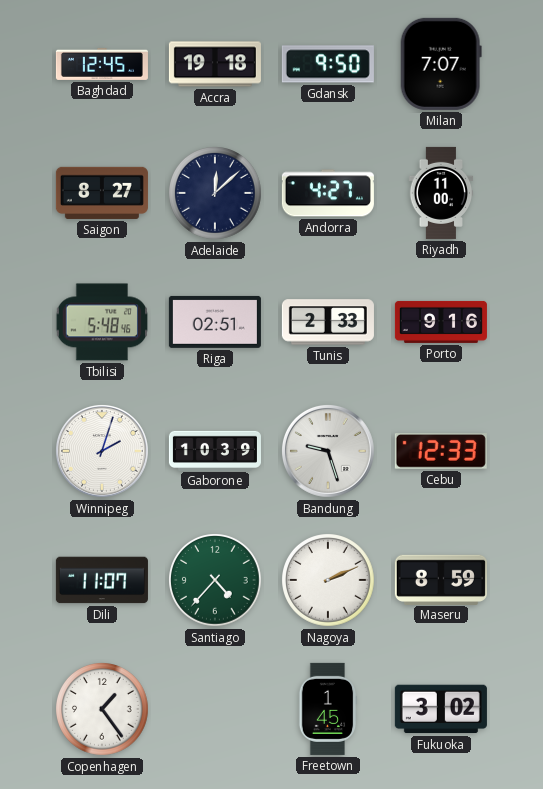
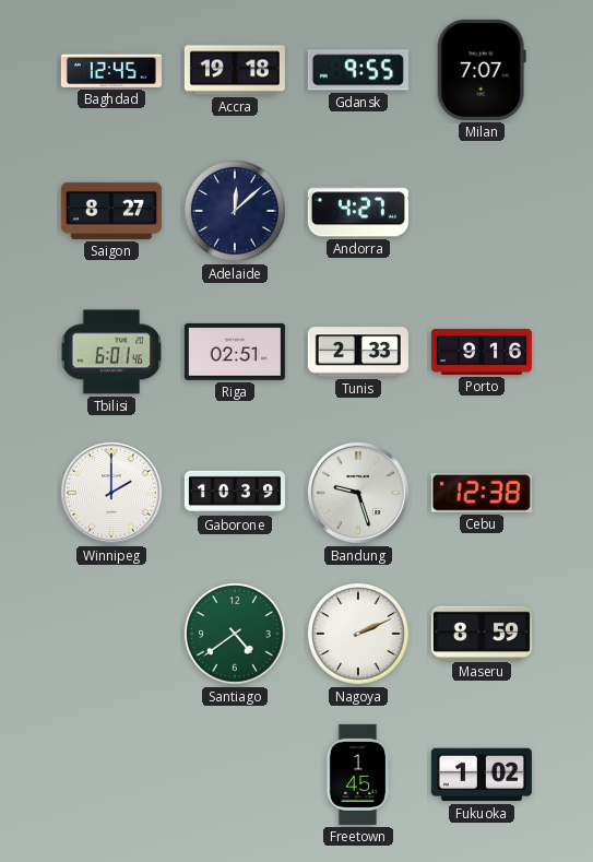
Gdansk: 9:50 -> 9:55 (358, 70)
Riyadh: 11:00 -> none (441, 193)
Tbilisi: 5:48 -> 6:01 (111, 352)
Winnipeg: 2:03 -> 2:00 (111, 493)
Cebu: 12:33 -> 12:38 (482, 494)
Dili: 11:07 -> none (102, 580)
Santiago: 4:37 -> 4:39 (236, 635)
Copenhagen: 1:24 -> none (103, 710)
Fukuoka: 3:02 -> 1:02 (482, 775)
